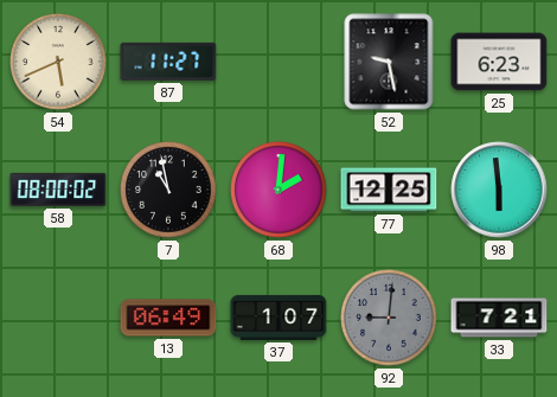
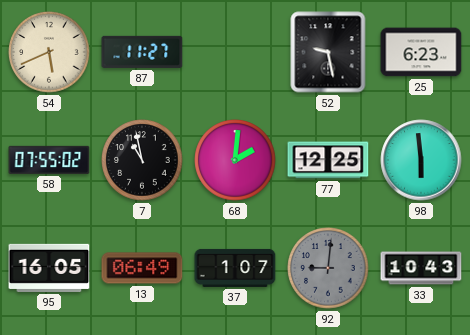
58: 08:00 -> 07:55 (49, 160)
95: none -> 16:05 (49, 268)
33: 7:21 -> 10:43 (421, 268)
